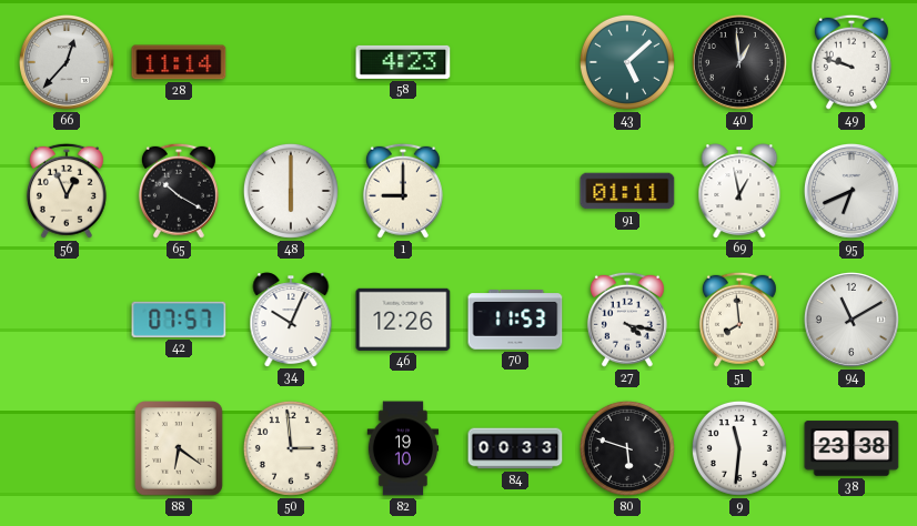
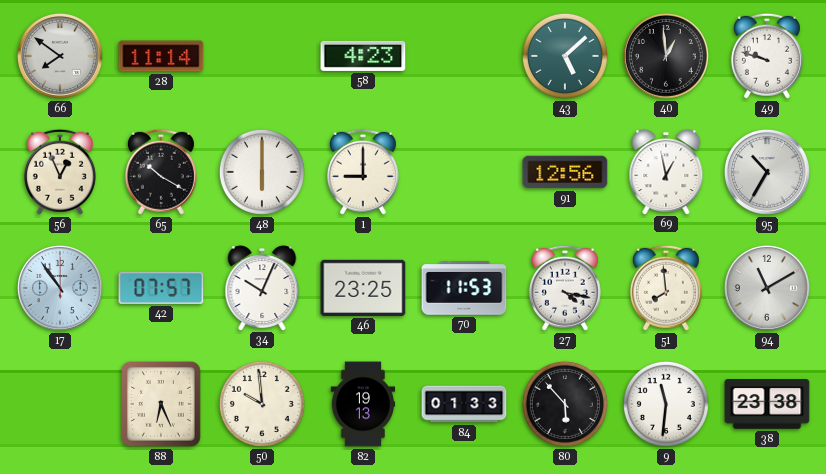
66: 12:37 -> 7:51 (60, 56)
91: 01:11 -> 12:56 (565, 172)
95: 6:41 -> 10:35 (767, 172)
17: none -> 10:54 (60, 288)
46: 12:26 -> 23:25 (363, 288)
88: 6:21 -> 6:26 (162, 405)
50: 2:59 -> 9:59 (262, 404)
82: 19:10 -> 19:13 (363, 404)
84: 00:33 -> 01:33 (464, 404)
80: 5:48 -> 5:53 (565, 404)
